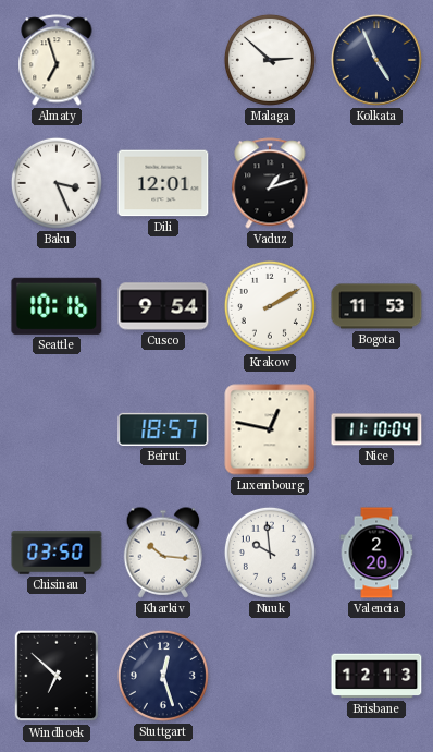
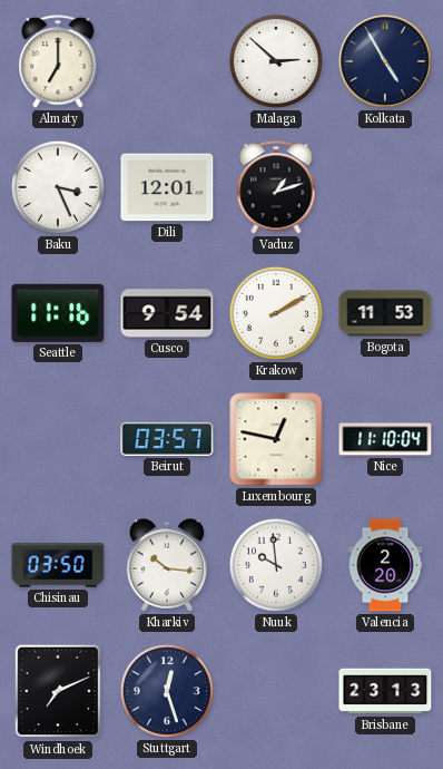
Almaty: 6:57 -> 7:00 (58, 61)
Kolkata: 4:56 -> 4:55 (385, 61)
Seattle: 10:16 -> 11:16 (58, 313)
Beirut: 18:57 -> 03:57 (167, 439)
Windhoek: 6:52 -> 7:11 (58, 691)
Brisbane: 12:13 -> 23:13 (385, 691)
